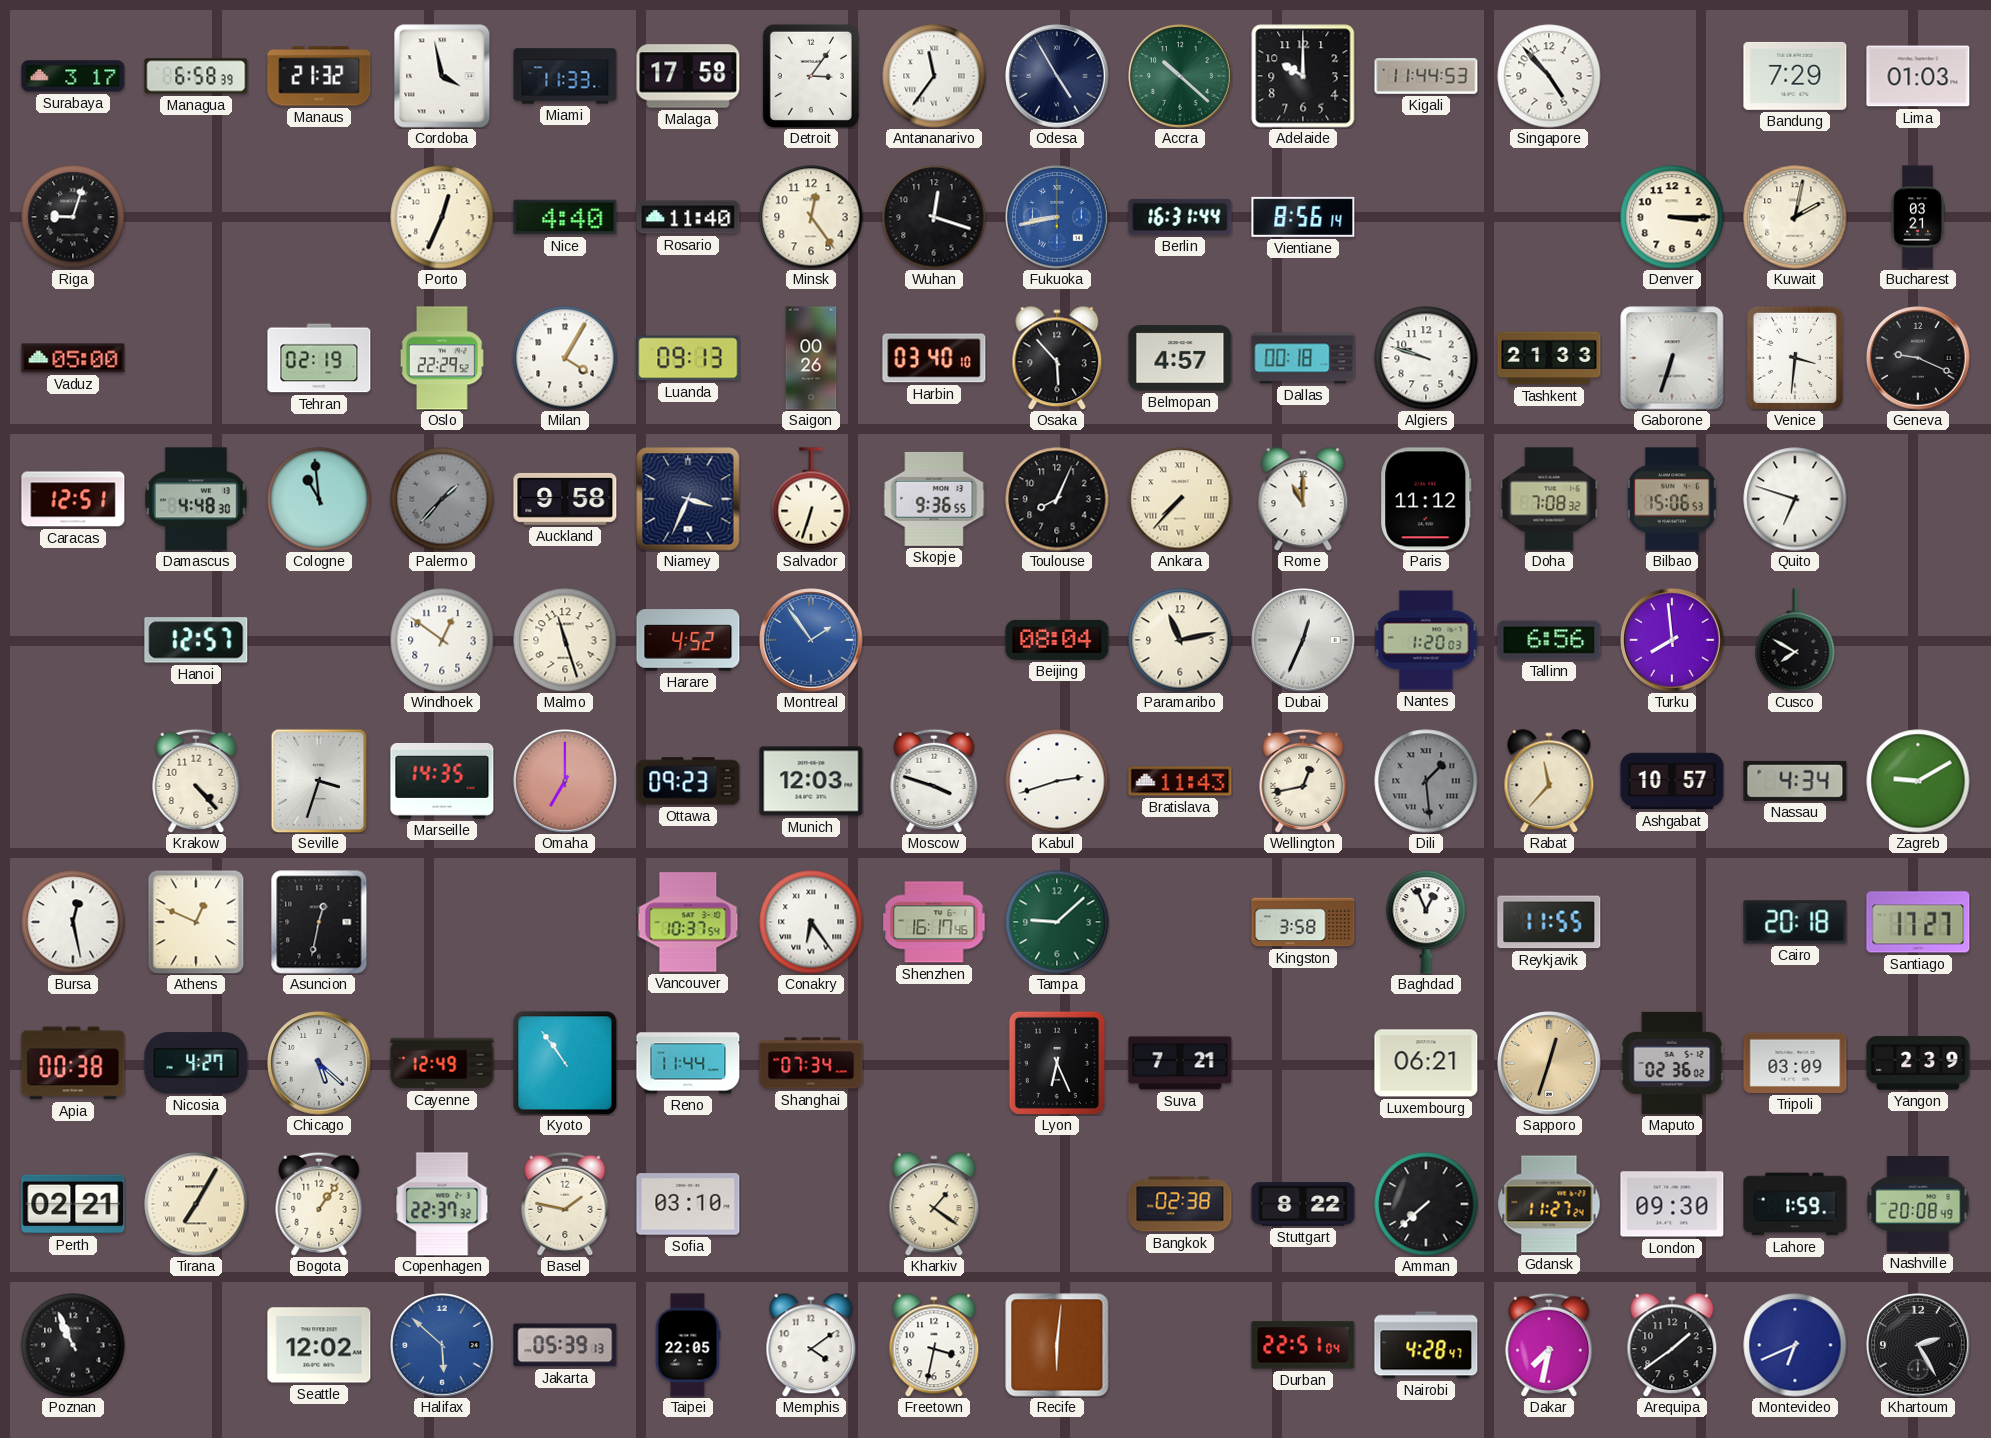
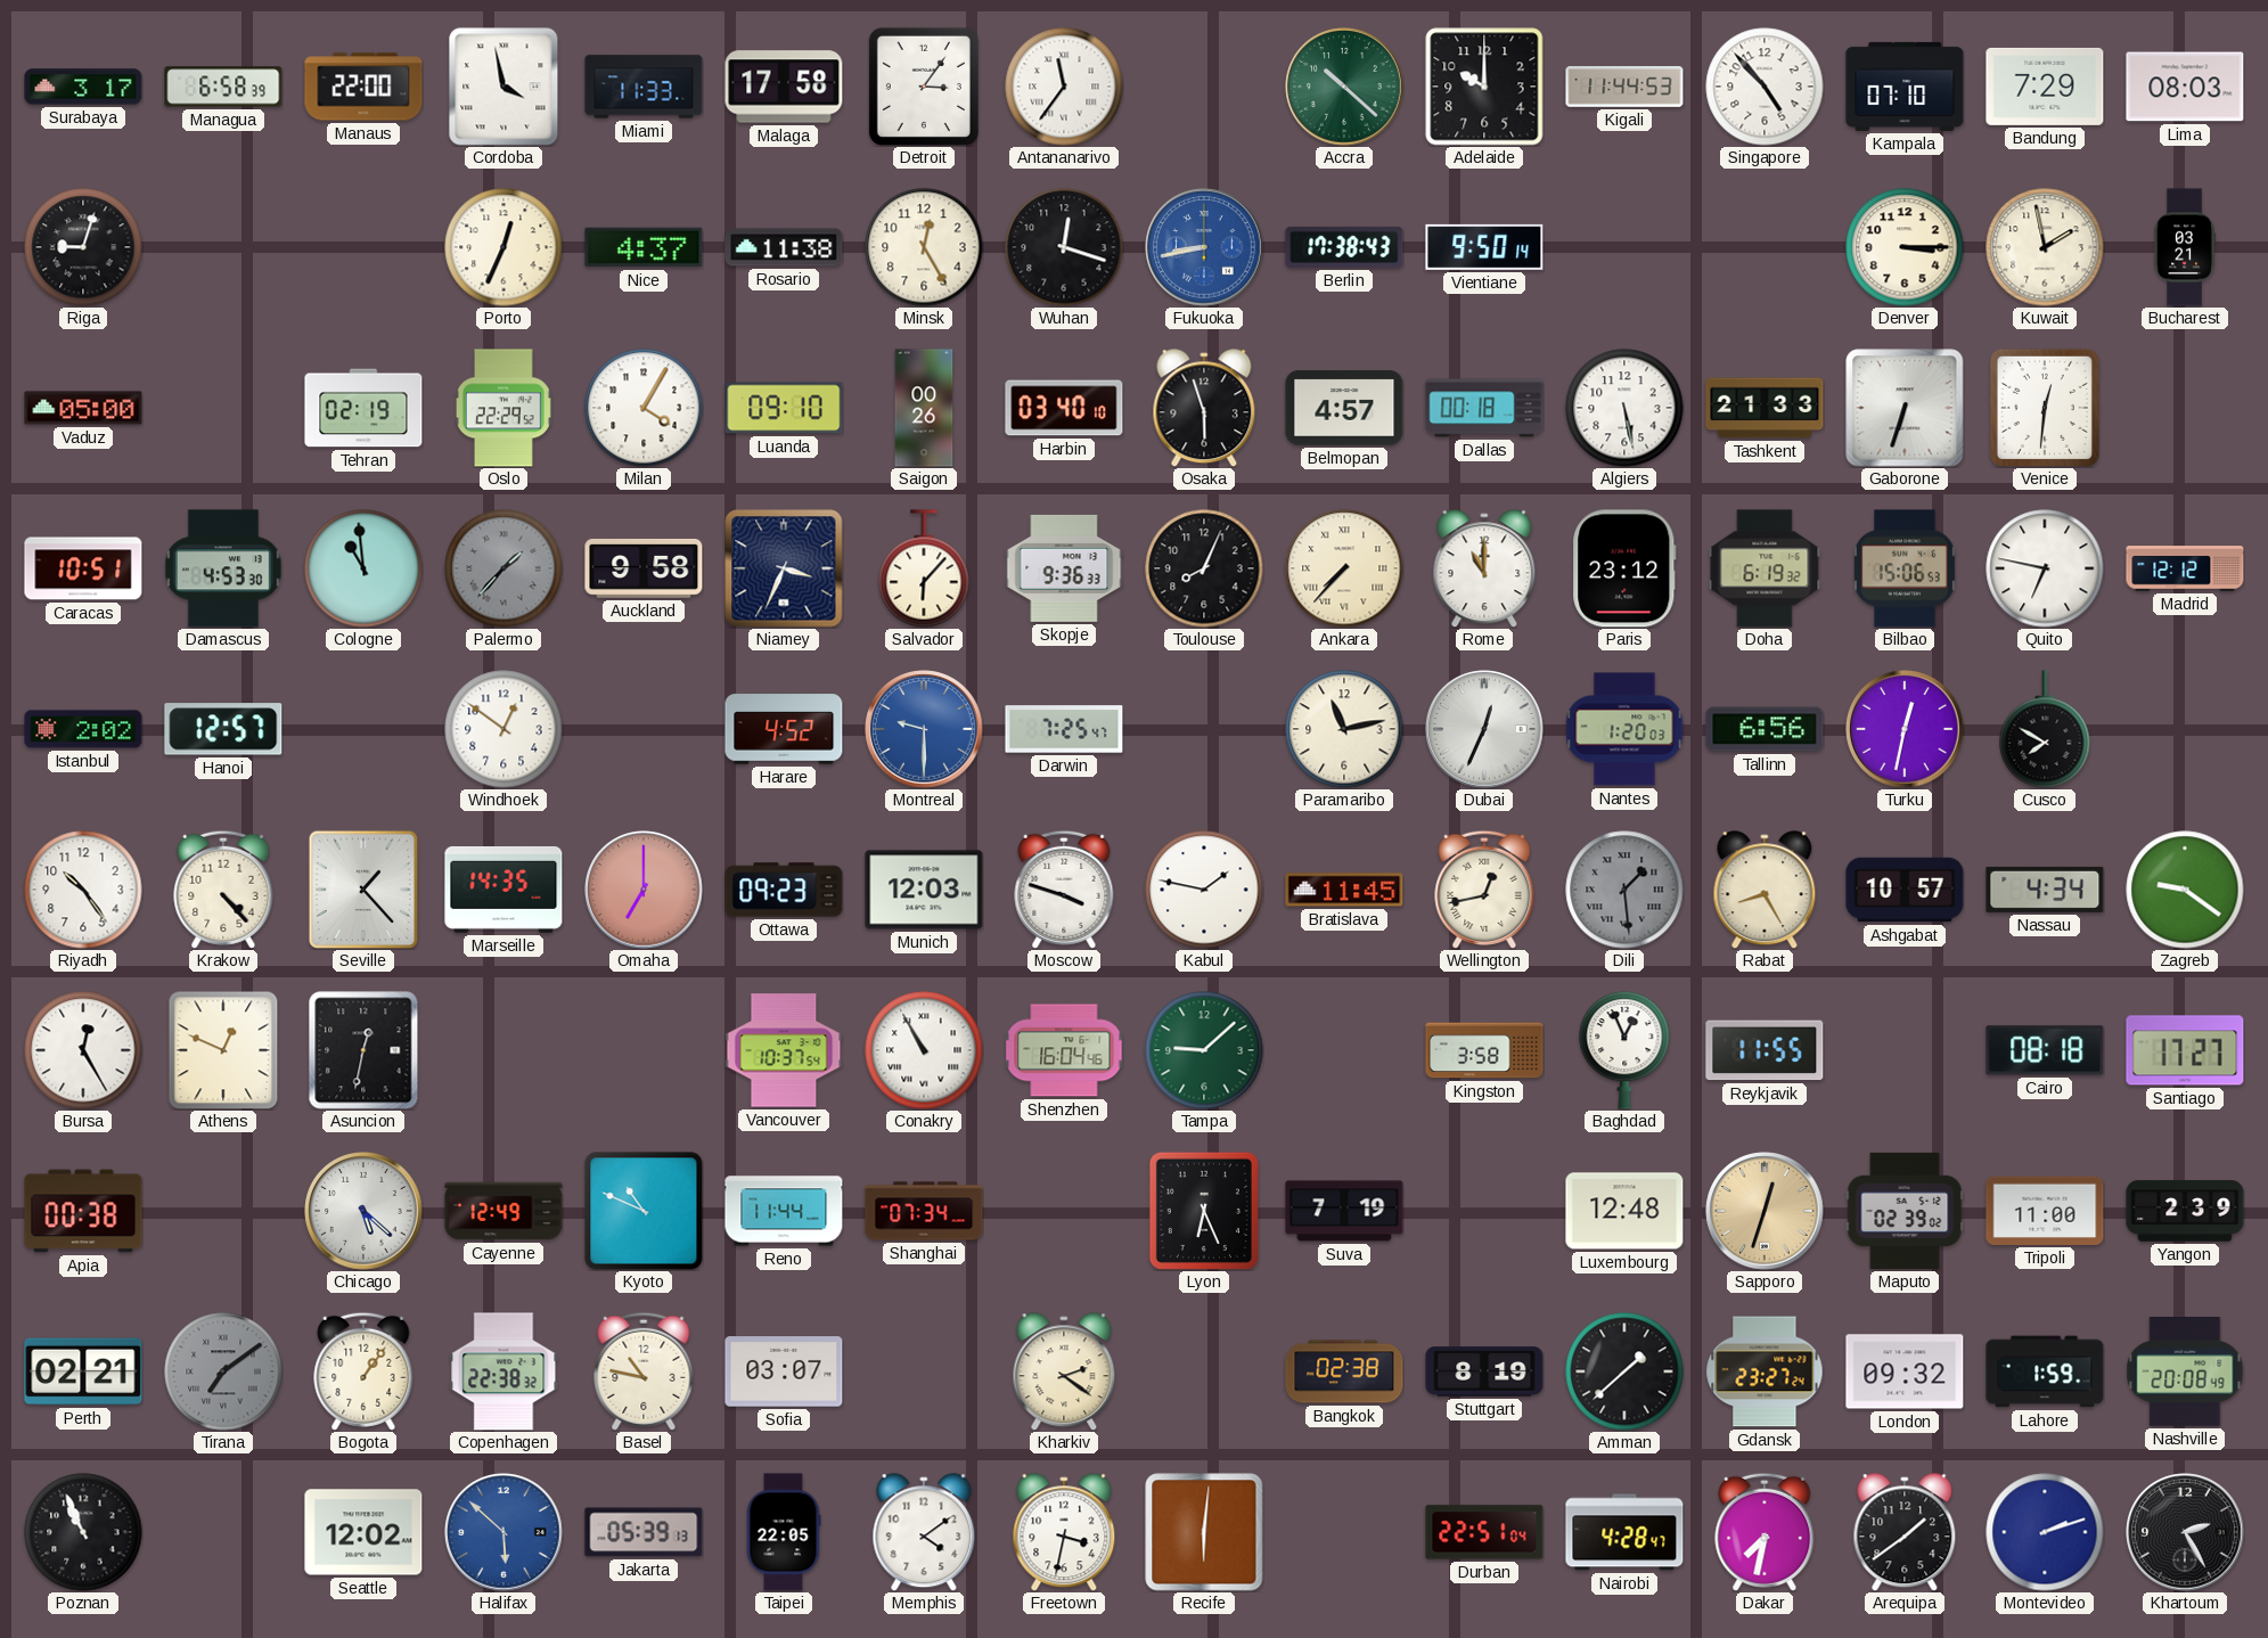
Manaus: 21:32 -> 22:00 (363, 87)
Odesa: 4:55 -> none (1057, 76)
Kampala: none -> 07:10 (1905, 87)
Lima: 01:03 -> 08:03 (2185, 87)
Nice: 4:40 -> 4:37 (644, 247)
Rosario: 11:40 -> 11:38 (784, 247)
Minsk: 12:24 -> 12:25 (924, 247)
Berlin: 16:31 -> 17:38 (1344, 247)
Vientiane: 8:56 -> 9:50 (1484, 247)
Kuwait: 2:02 -> 1:58 (2045, 247)
Luanda: 09:13 -> 09:10 (784, 408)
Osaka: 5:53 -> 5:57 (1204, 408)
Algiers: 9:48 -> 5:28 (1624, 408)
Venice: 3:31 -> 12:31 (2045, 408)
Geneva: 9:19 -> none (1918, 358)
Caracas: 12:51 -> 10:51 (83, 568)
Damascus: 4:48 -> 4:53 (223, 568)
Salvador: 6:33 -> 6:07 (924, 568)
Skopje: 9:36:55 -> 9:36:33 (1064, 568)
Paris: 11:12 -> 23:12 (1624, 568)
Doha: 7:08 -> 6:19 (1765, 568)
Quito: 6:48 -> 6:47 (2045, 568)
Madrid: none -> 12:12 (2185, 568)
Istanbul: none -> 2:02 (83, 729)
Malmo: 11:27 -> none (565, 640)
Montreal: 1:54 -> 9:30 (924, 729)
Darwin: none -> 7:25 (1064, 729)
Beijing: 08:04 -> none (1057, 640)
Turku: 7:59 -> 12:32 (1905, 729)
Riyadh: none -> 10:24 (83, 890)
Seville: 3:33 -> 1:23 (363, 890)
Kabul: 2:42 -> 1:47 (1204, 890)
Bratislava: 11:43 -> 11:45 (1344, 890)
Rabat: 11:37 -> 8:25 (1765, 890)
Zagreb: 9:10 -> 9:21 (2185, 890)
Bursa: 12:28 -> 12:25 (83, 1050)
Conakry: 6:24 -> 10:55 (924, 1050)
Shenzhen: 16:17 -> 16:04 (1064, 1050)
Cairo: 20:18 -> 08:18 (2045, 1050)
Nicosia: 4:27 -> none (196, 1063)
Kyoto: 10:54 -> 10:49 (644, 1211)
Suva: 7:21 -> 7:19 (1344, 1211)
Luxembourg: 06:21 -> 12:48 (1624, 1211)
Maputo: 02:36 -> 02:39 (1905, 1211)
Tripoli: 03:09 -> 11:00 (2045, 1211)
Tirana: 7:05 -> 7:09 (223, 1371)
Tirana dial: cream -> grey (223, 1371)
Copenhagen: 22:37 -> 22:38 (503, 1371)
Basel: 1:47 -> 10:47 (644, 1371)
Sofia: 03:10 -> 03:07 (784, 1371)
Kharkiv: 1:21 -> 2:21 (1064, 1371)
Stuttgart: 8:22 -> 8:19 (1484, 1371)
Amman: 7:38 -> 1:38 (1624, 1371)
Gdansk: 11:27 -> 23:27 (1765, 1371)
London: 09:30 -> 09:32 (1905, 1371)
Montevideo: 6:41 -> 2:12 (2045, 1532)
